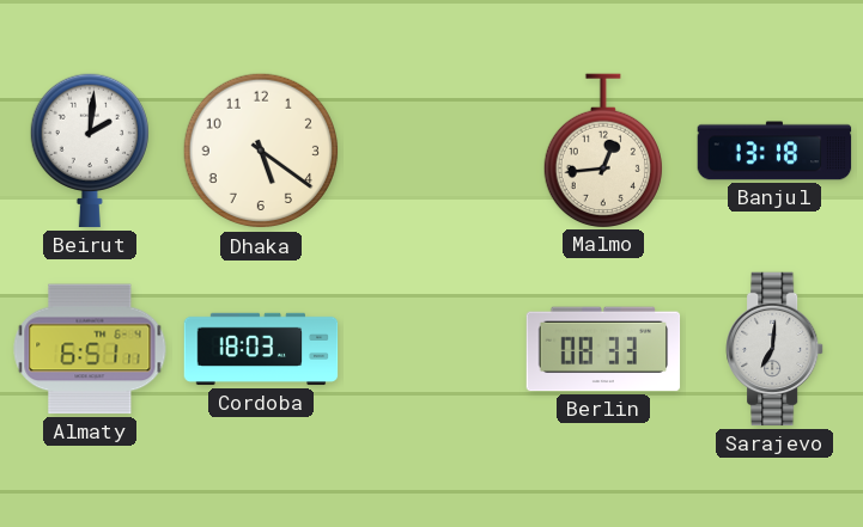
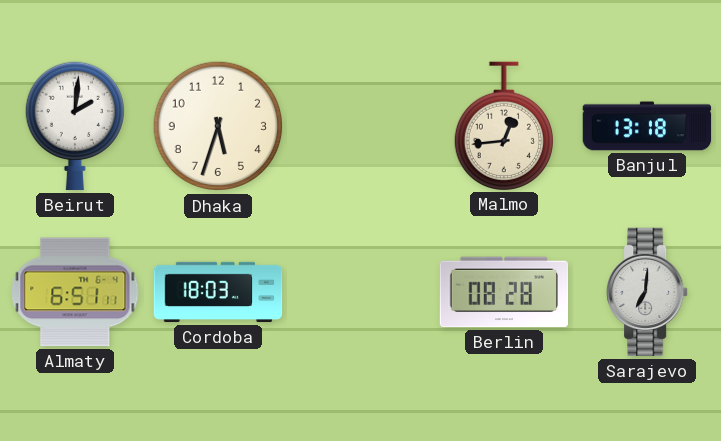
Dhaka: 5:21 -> 5:33 (218, 126)
Berlin: 08:33 -> 08:28 (504, 292)
